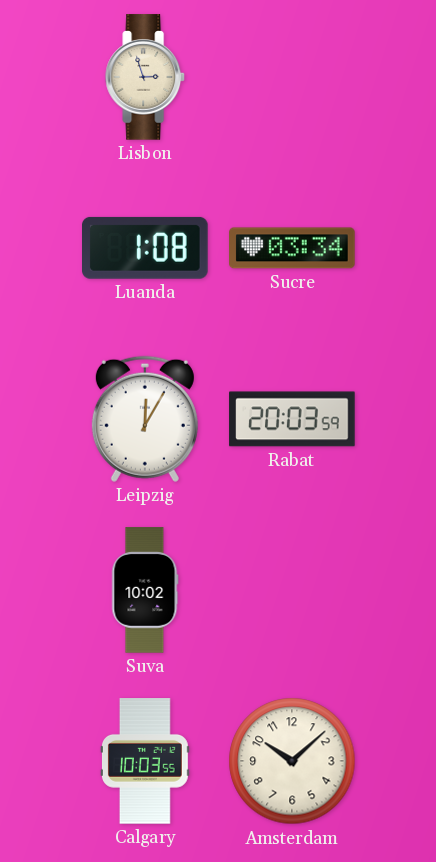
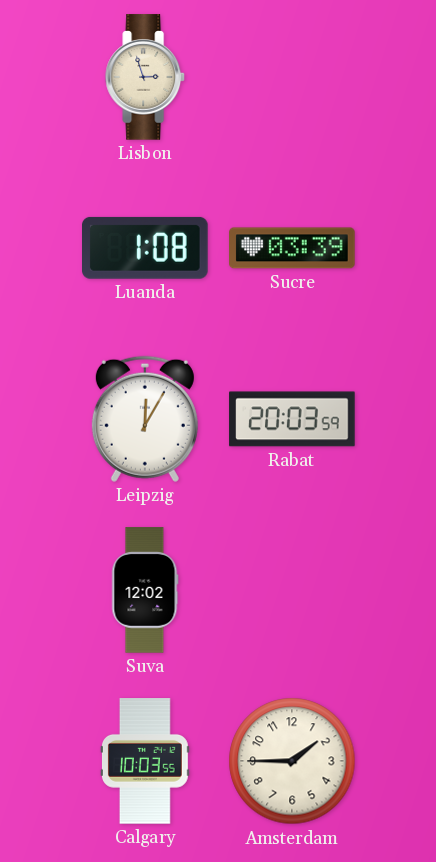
Sucre: 03:34 -> 03:39 (292, 248)
Suva: 10:02 -> 12:02 (145, 590)
Amsterdam: 10:08 -> 1:45 (292, 761)
